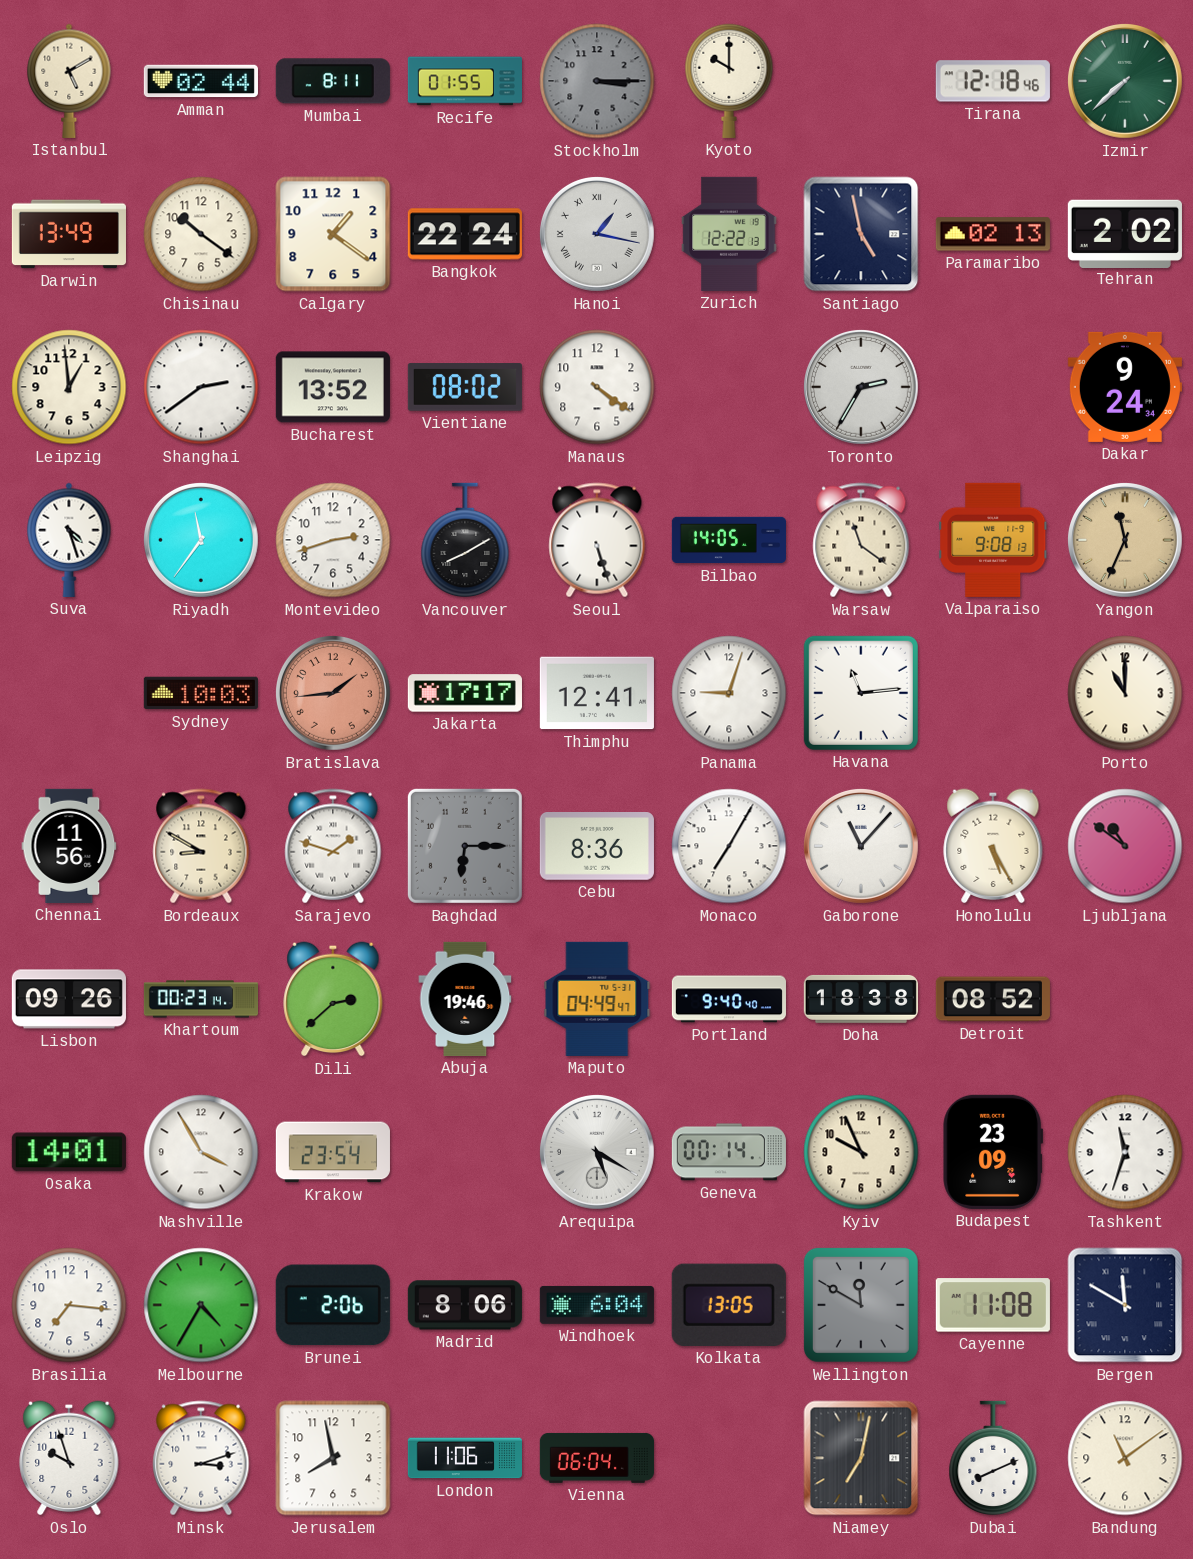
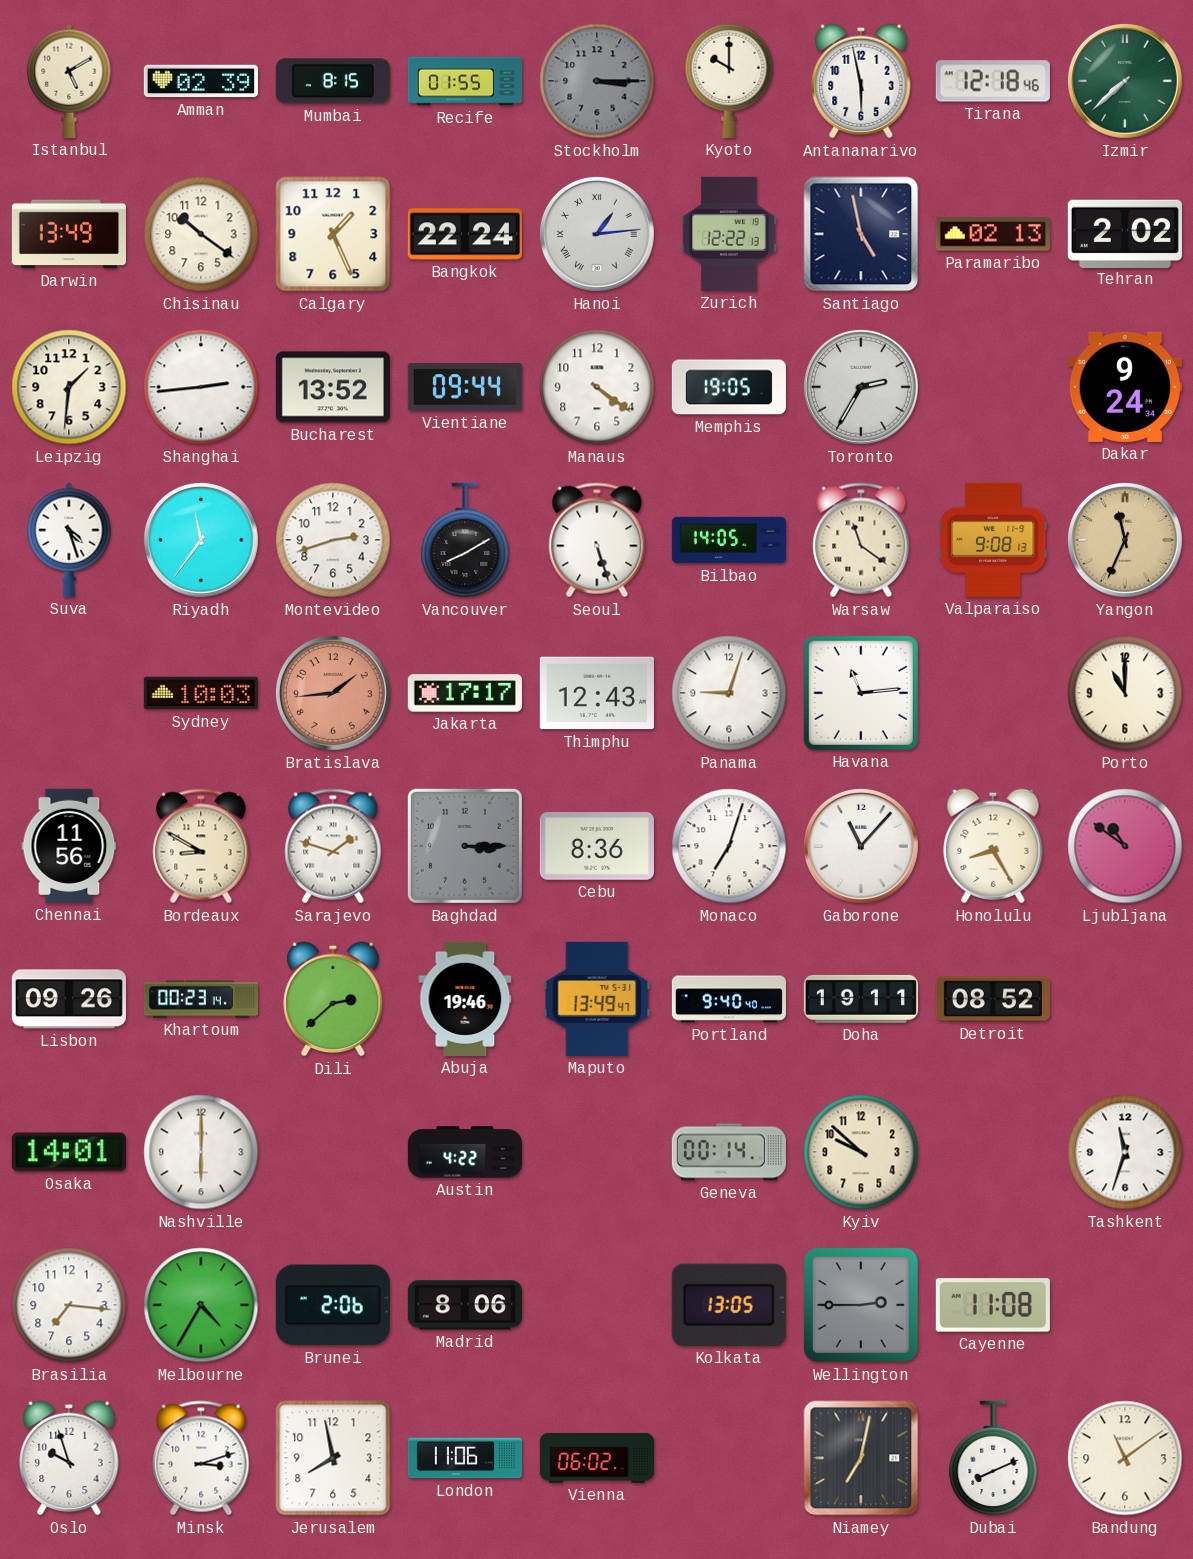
Amman: 02:44 -> 02:39 (201, 81)
Mumbai: 8:11 -> 8:15 (333, 81)
Antananarivo: none -> 5:58 (861, 81)
Calgary: 1:21 -> 1:26 (333, 234)
Hanoi: 1:17 -> 1:14 (597, 234)
Leipzig: 12:59 -> 1:31 (69, 387)
Shanghai: 2:39 -> 2:44 (201, 387)
Vientiane: 08:02 -> 09:44 (465, 387)
Memphis: none -> 19:05 (729, 387)
Thimphu: 12:41 -> 12:43 (597, 693)
Baghdad: 6:15 -> 3:15 (465, 846)
Monaco: 7:05 -> 7:03 (729, 846)
Honolulu: 5:25 -> 8:25 (993, 846)
Maputo: 04:49 -> 13:49 (597, 999)
Doha: 18:38 -> 19:11 (861, 999)
Nashville: 3:55 -> 6:00 (201, 1152)
Krakow: 23:54 -> none (333, 1152)
Austin: none -> 4:22 (465, 1152)
Arequipa: 5:20 -> none (597, 1152)
Kyiv: 9:56 -> 9:52 (861, 1152)
Budapest: 23:09 -> none (993, 1152)
Windhoek: 6:04 -> none (597, 1305)
Wellington: 11:50 -> 2:45 (861, 1305)
Bergen: 11:50 -> none (1125, 1305)
Vienna: 06:04 -> 06:02 (597, 1458)
